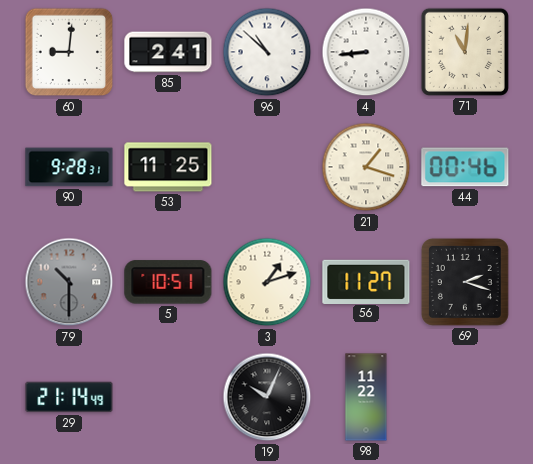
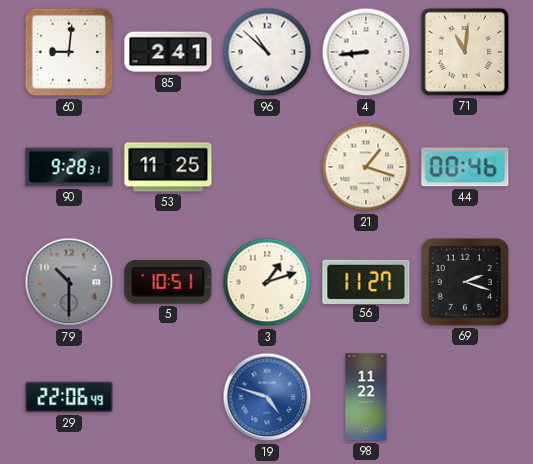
29: 21:14 -> 22:06 (69, 397)
19: 10:04 -> 4:48 (267, 397)
19 dial: black -> blue (267, 397)
